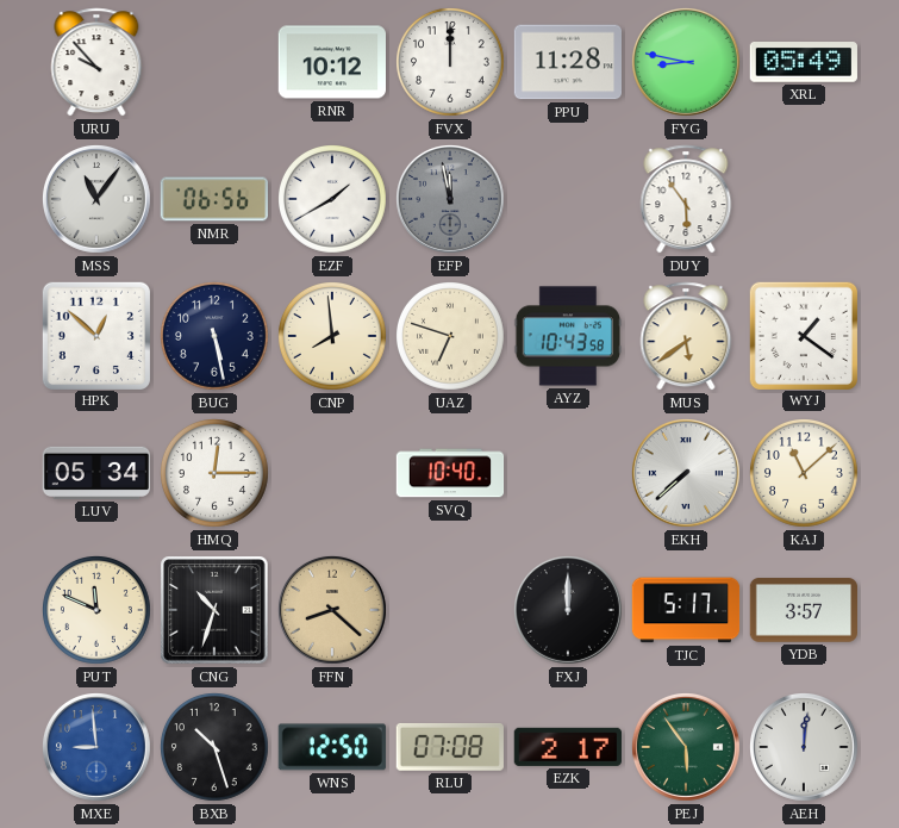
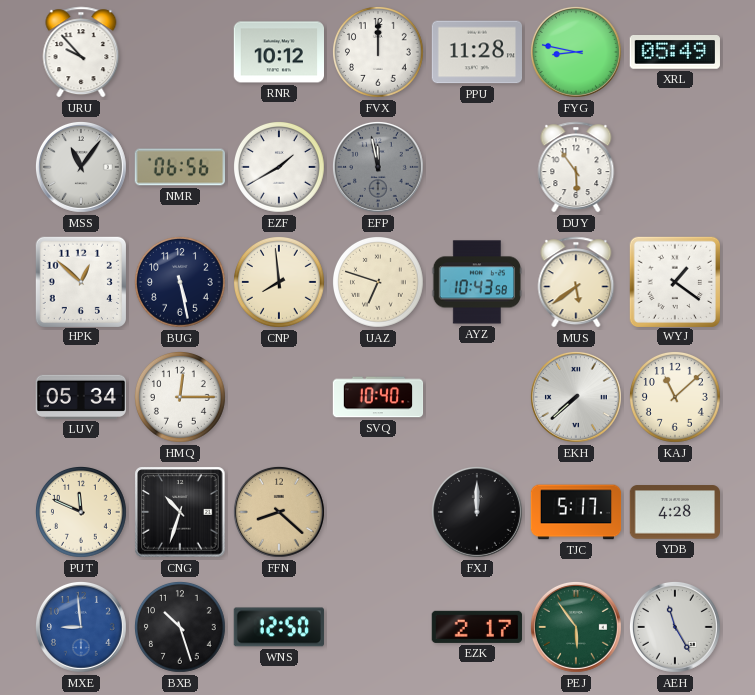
YDB: 3:57 -> 4:28 (674, 512)
RLU: 07:08 -> none (450, 747)
AEH: 12:01 -> 11:25 (675, 627)
